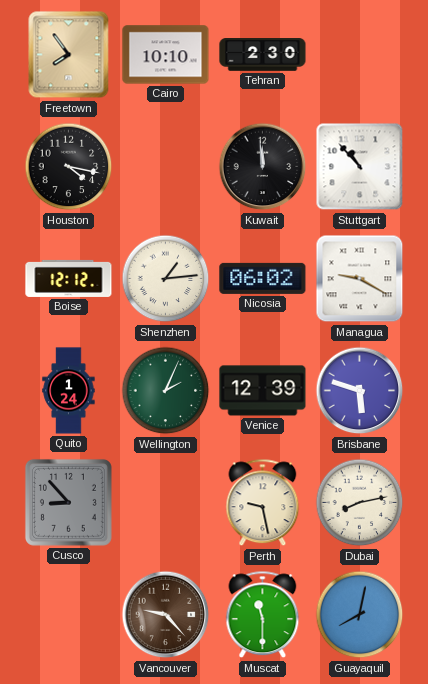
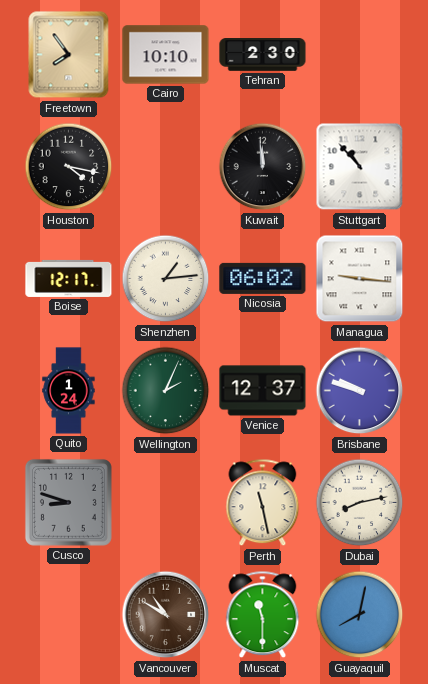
Boise: 12:12 -> 12:17 (69, 278)
Managua: 9:20 -> 9:16 (360, 279)
Venice: 12:39 -> 12:37 (263, 391)
Brisbane: 5:48 -> 9:48 (360, 391)
Cusco: 8:53 -> 8:48 (68, 502)
Perth: 9:28 -> 11:28 (263, 503)
Vancouver: 9:23 -> 10:50 (166, 615)
